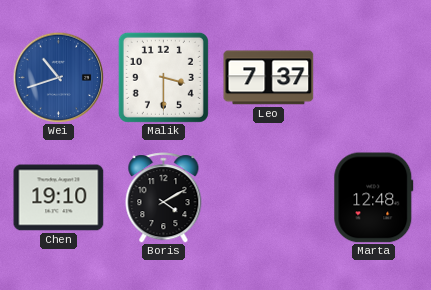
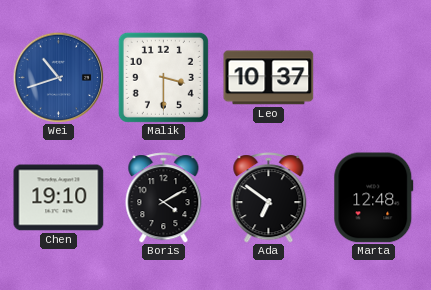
Leo: 7:37 -> 10:37 (269, 78)
Ada: none -> 6:51 (269, 198)
